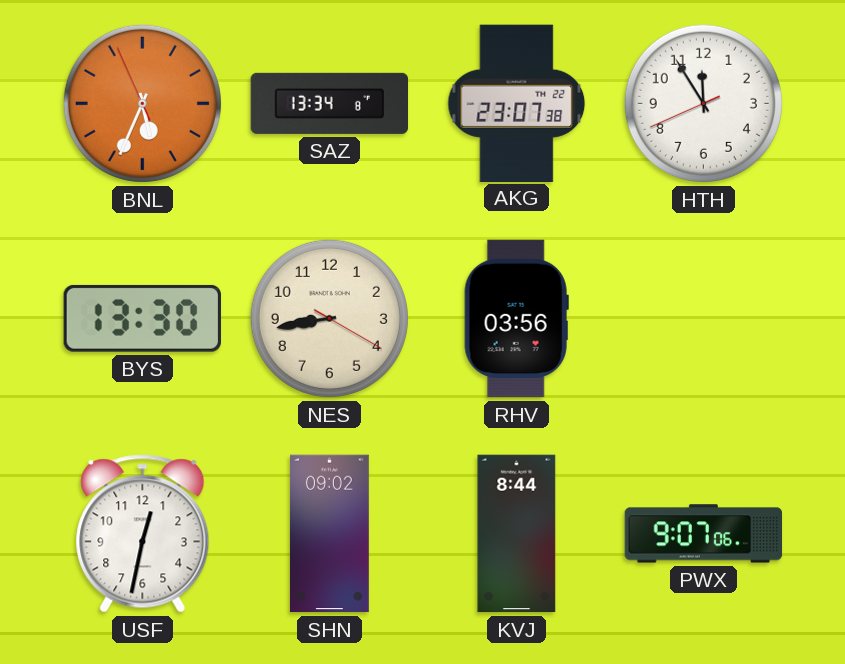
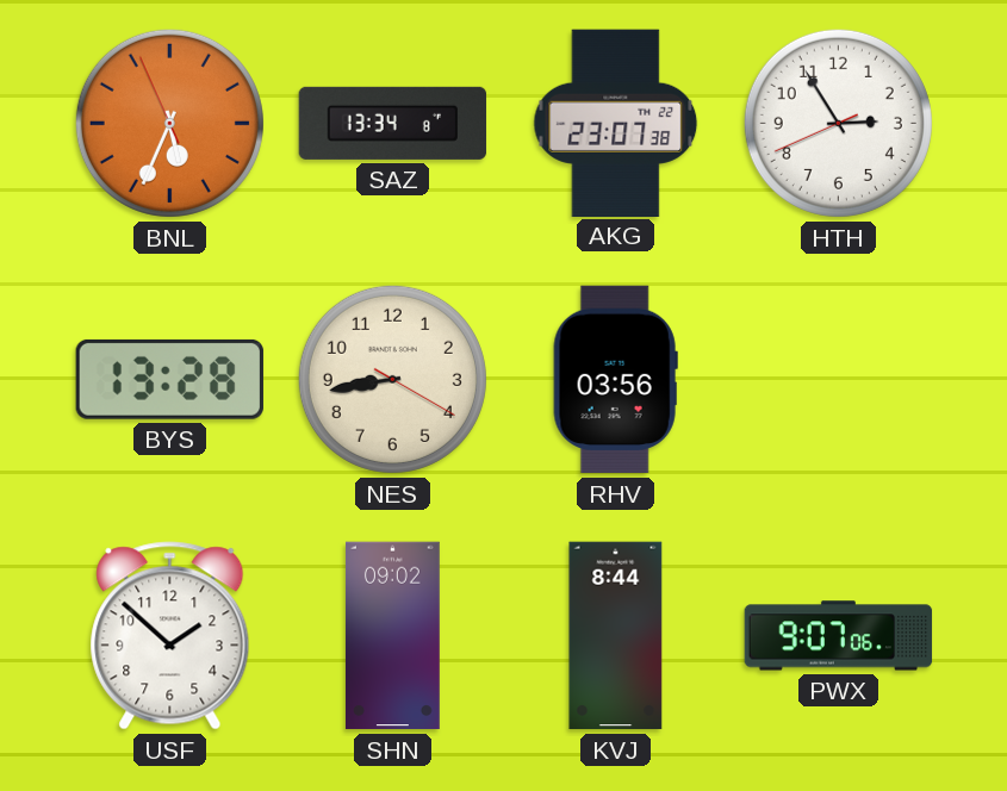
HTH: 11:54 -> 2:54 (838, 123)
BYS: 13:30 -> 13:28 (169, 379)
USF: 12:32 -> 1:52 (170, 636)
